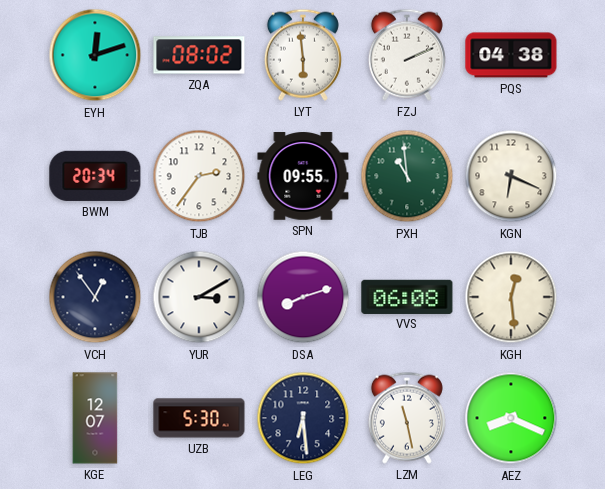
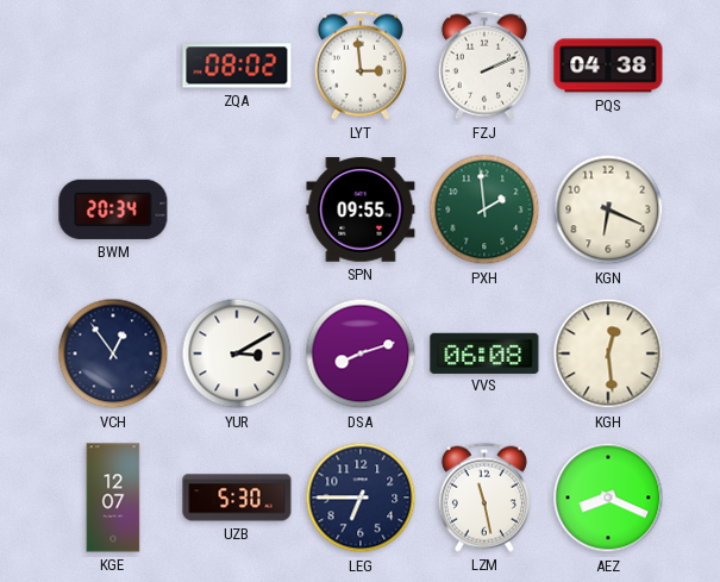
EYH: 12:12 -> none (95, 55)
LYT: 5:59 -> 2:59 (361, 65)
TJB: 2:36 -> none (199, 176)
PXH: 10:59 -> 1:59 (484, 209)
LEG: 6:29 -> 6:45 (361, 497)
